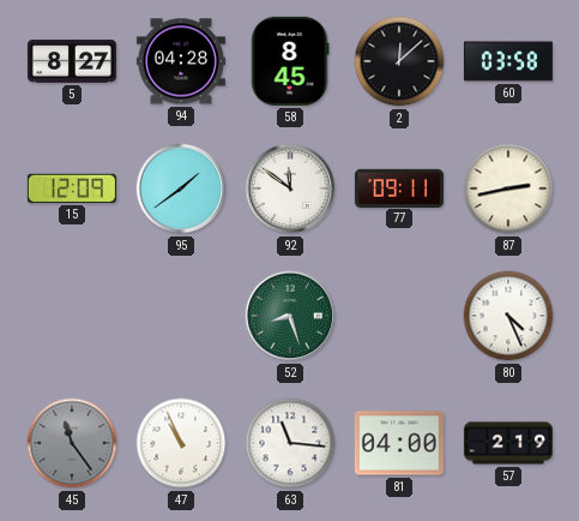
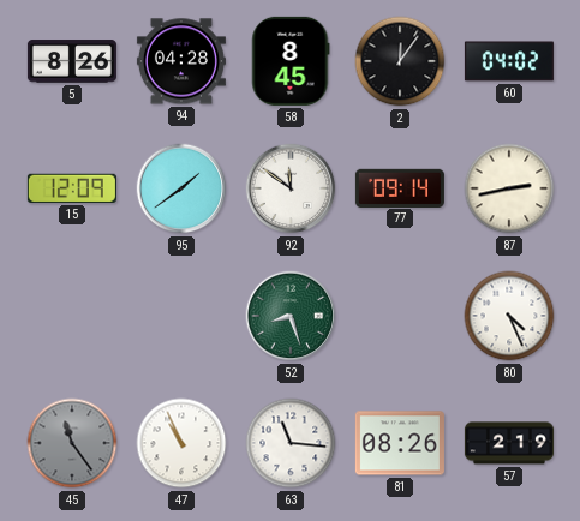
5: 8:27 -> 8:26 (72, 61)
2: 12:08 -> 12:06 (400, 61)
60: 03:58 -> 04:02 (509, 61)
77: 09:11 -> 09:14 (400, 187)
81: 04:00 -> 08:26 (400, 443)
